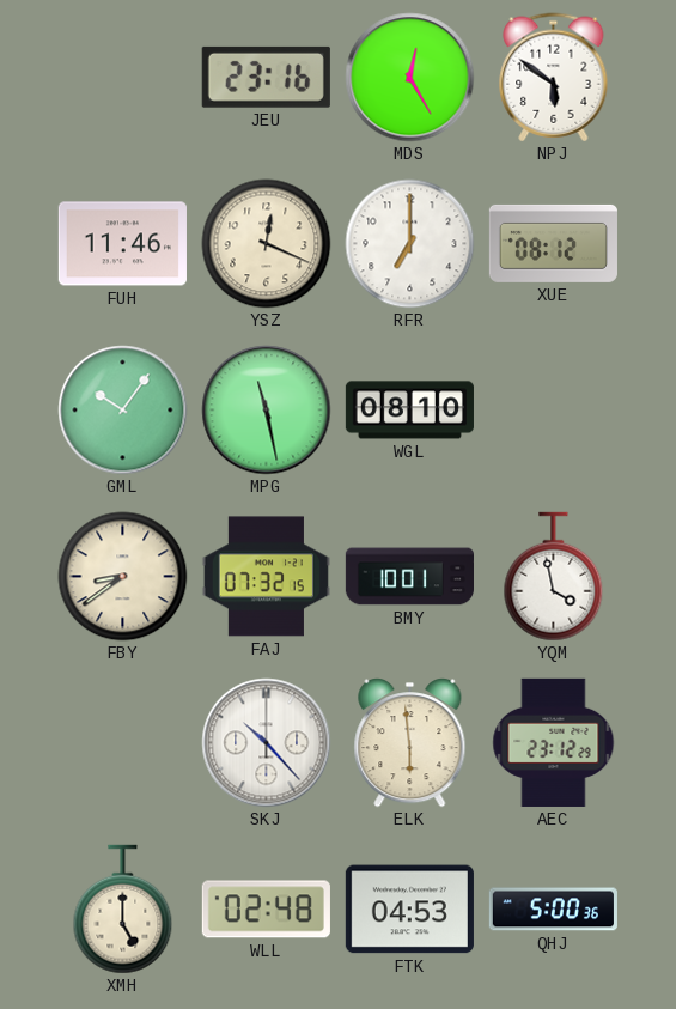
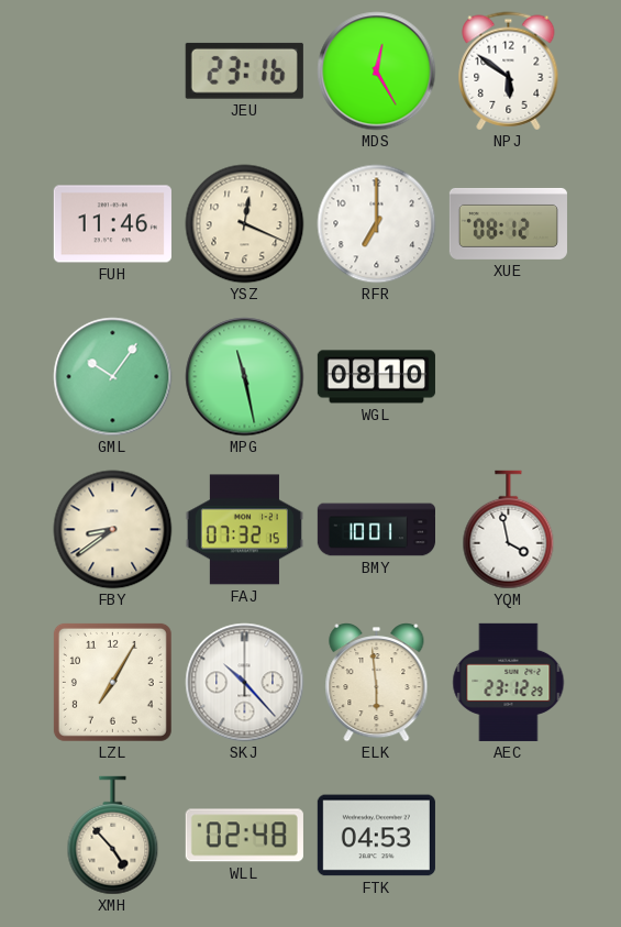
LZL: none -> 7:05 (112, 682)
XMH: 5:00 -> 4:53 (113, 836)
QHJ: 5:00 -> none (553, 910)
